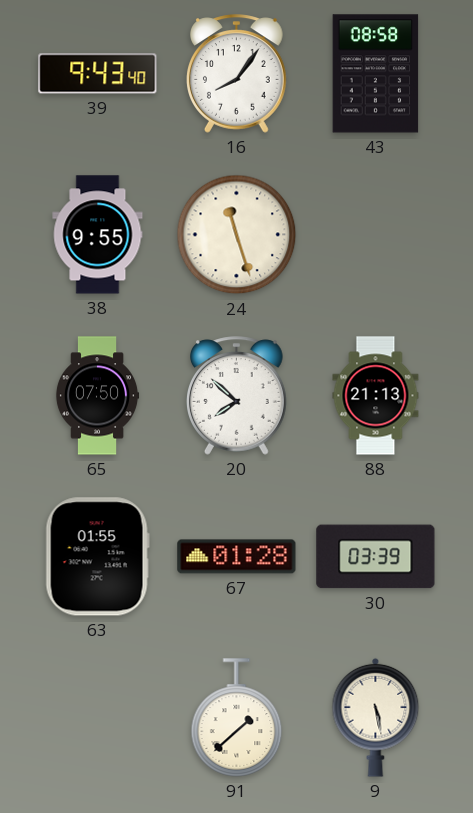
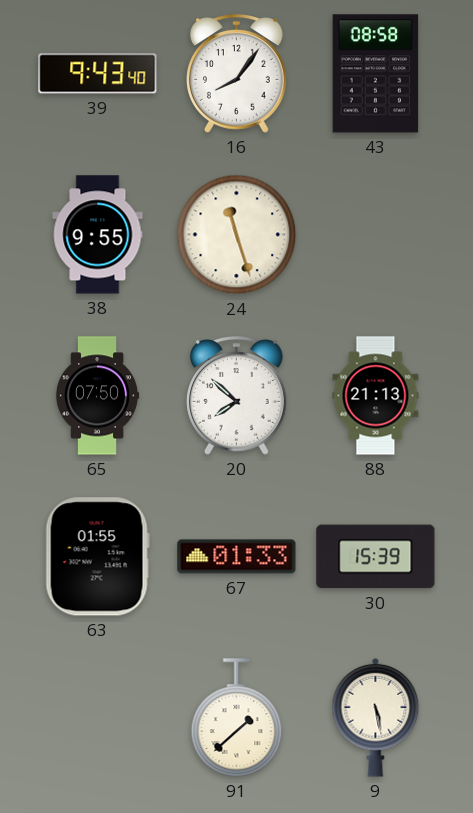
67: 01:28 -> 01:33 (237, 557)
30: 03:39 -> 15:39 (376, 557)
